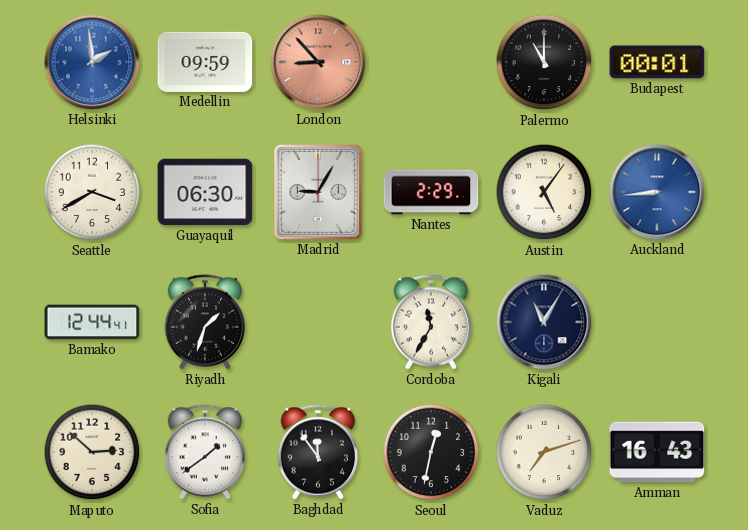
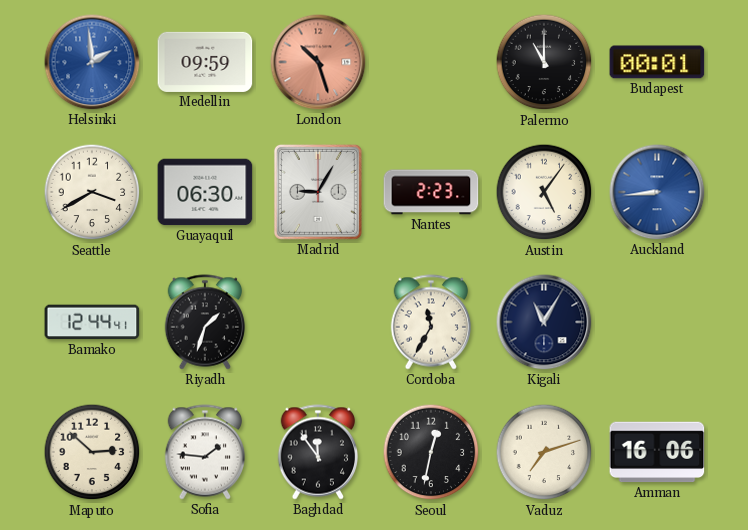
London: 8:53 -> 10:27 (318, 62)
Nantes: 2:29 -> 2:23 (431, 192)
Sofia: 1:39 -> 1:46 (205, 452)
Amman: 16:43 -> 16:06 (657, 452)
